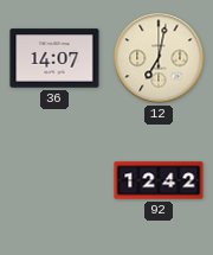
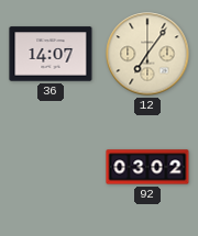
12: 7:02 -> 7:06 (147, 54)
92: 12:42 -> 03:02 (147, 167)
